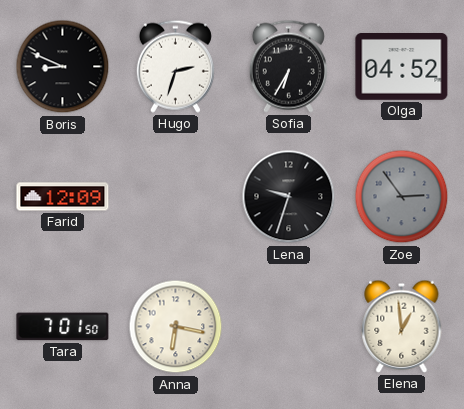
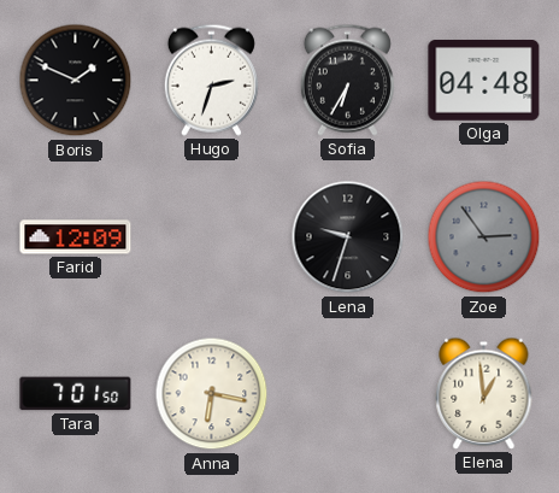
Boris: 8:49 -> 1:49 (76, 81)
Olga: 04:52 -> 04:48 (484, 81)
